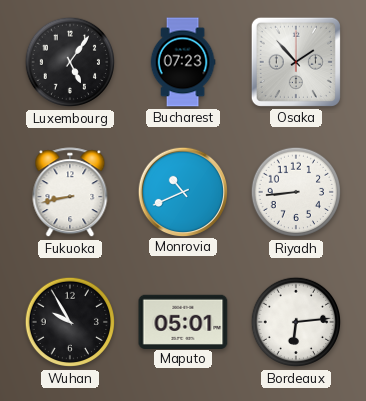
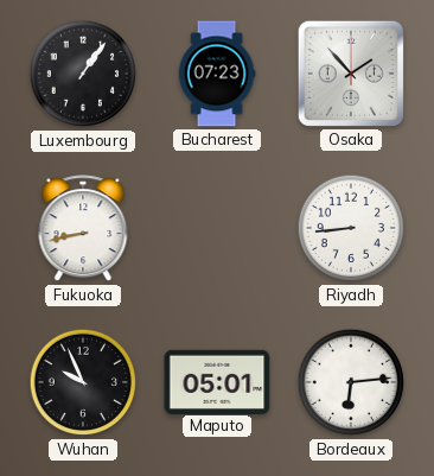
Luxembourg: 5:06 -> 1:06 (83, 74)
Monrovia: 10:41 -> none (182, 191)
Wuhan: 9:55 -> 9:56 (83, 382)
